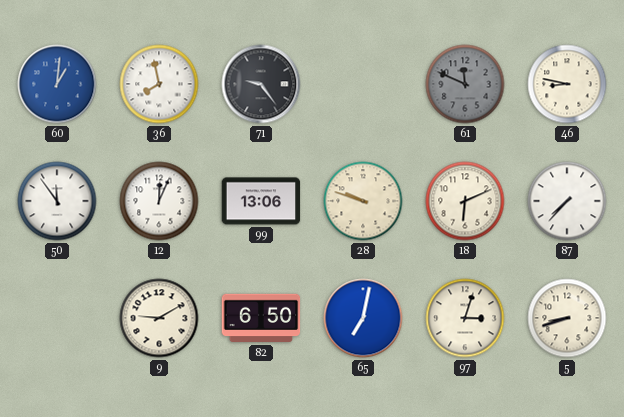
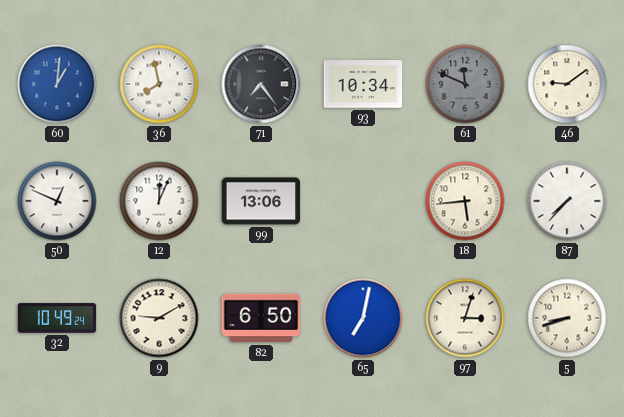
71: 9:24 -> 7:24 (261, 84)
93: none -> 10:34 (363, 84)
46: 8:47 -> 9:09 (567, 84)
50: 11:54 -> 12:49 (57, 201)
28: 9:48 -> none (363, 201)
18: 6:11 -> 5:44 (465, 201)
32: none -> 10:49 (57, 318)
